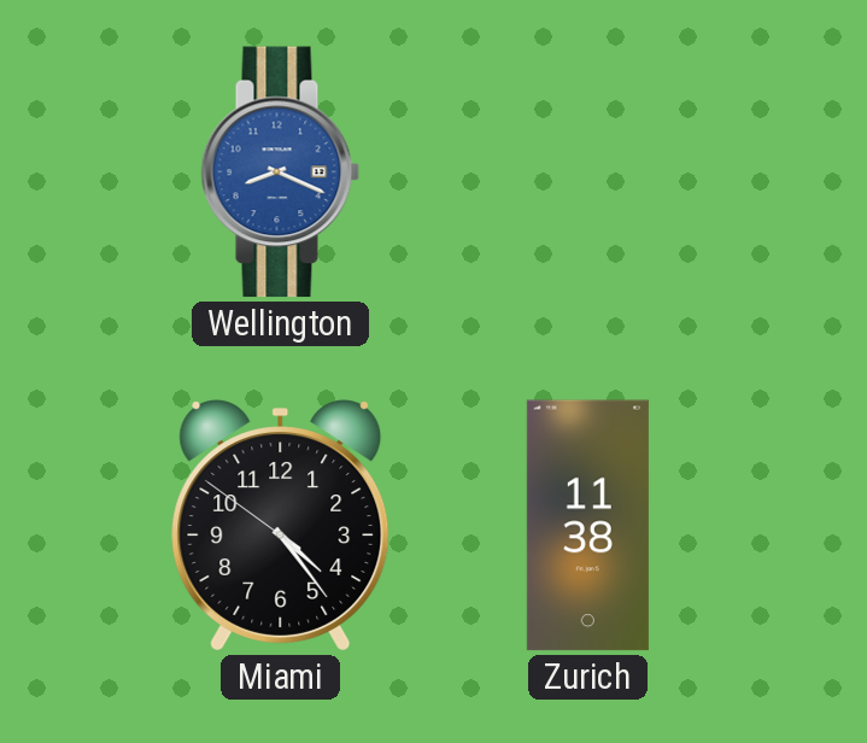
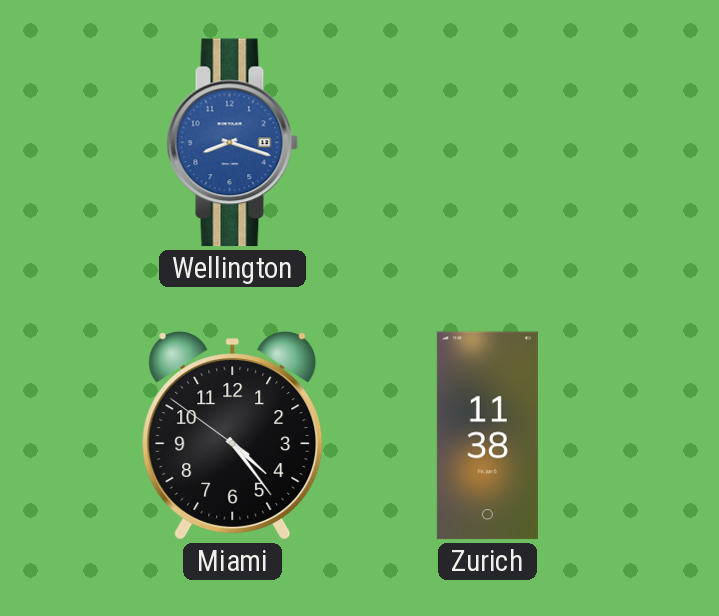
Wellington: 8:19 -> 8:18 (233, 143)
